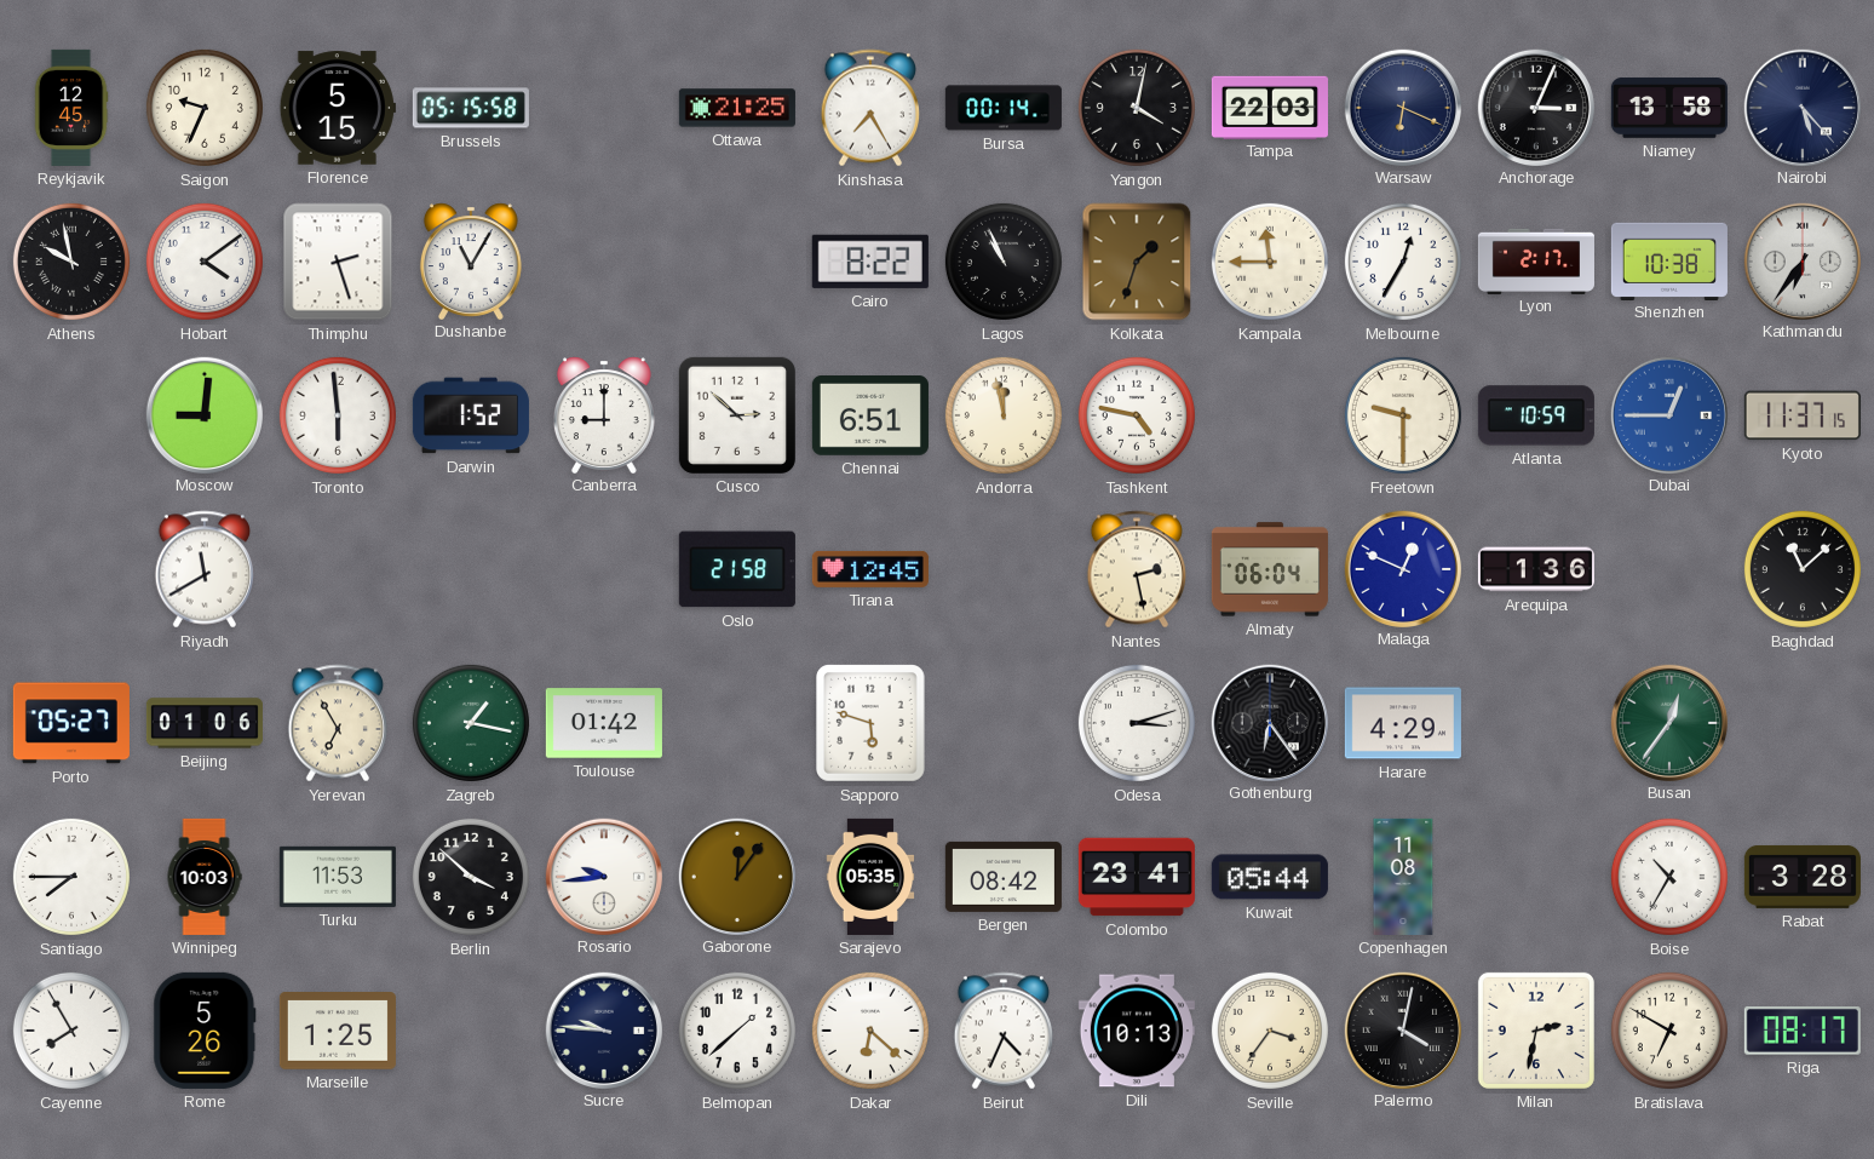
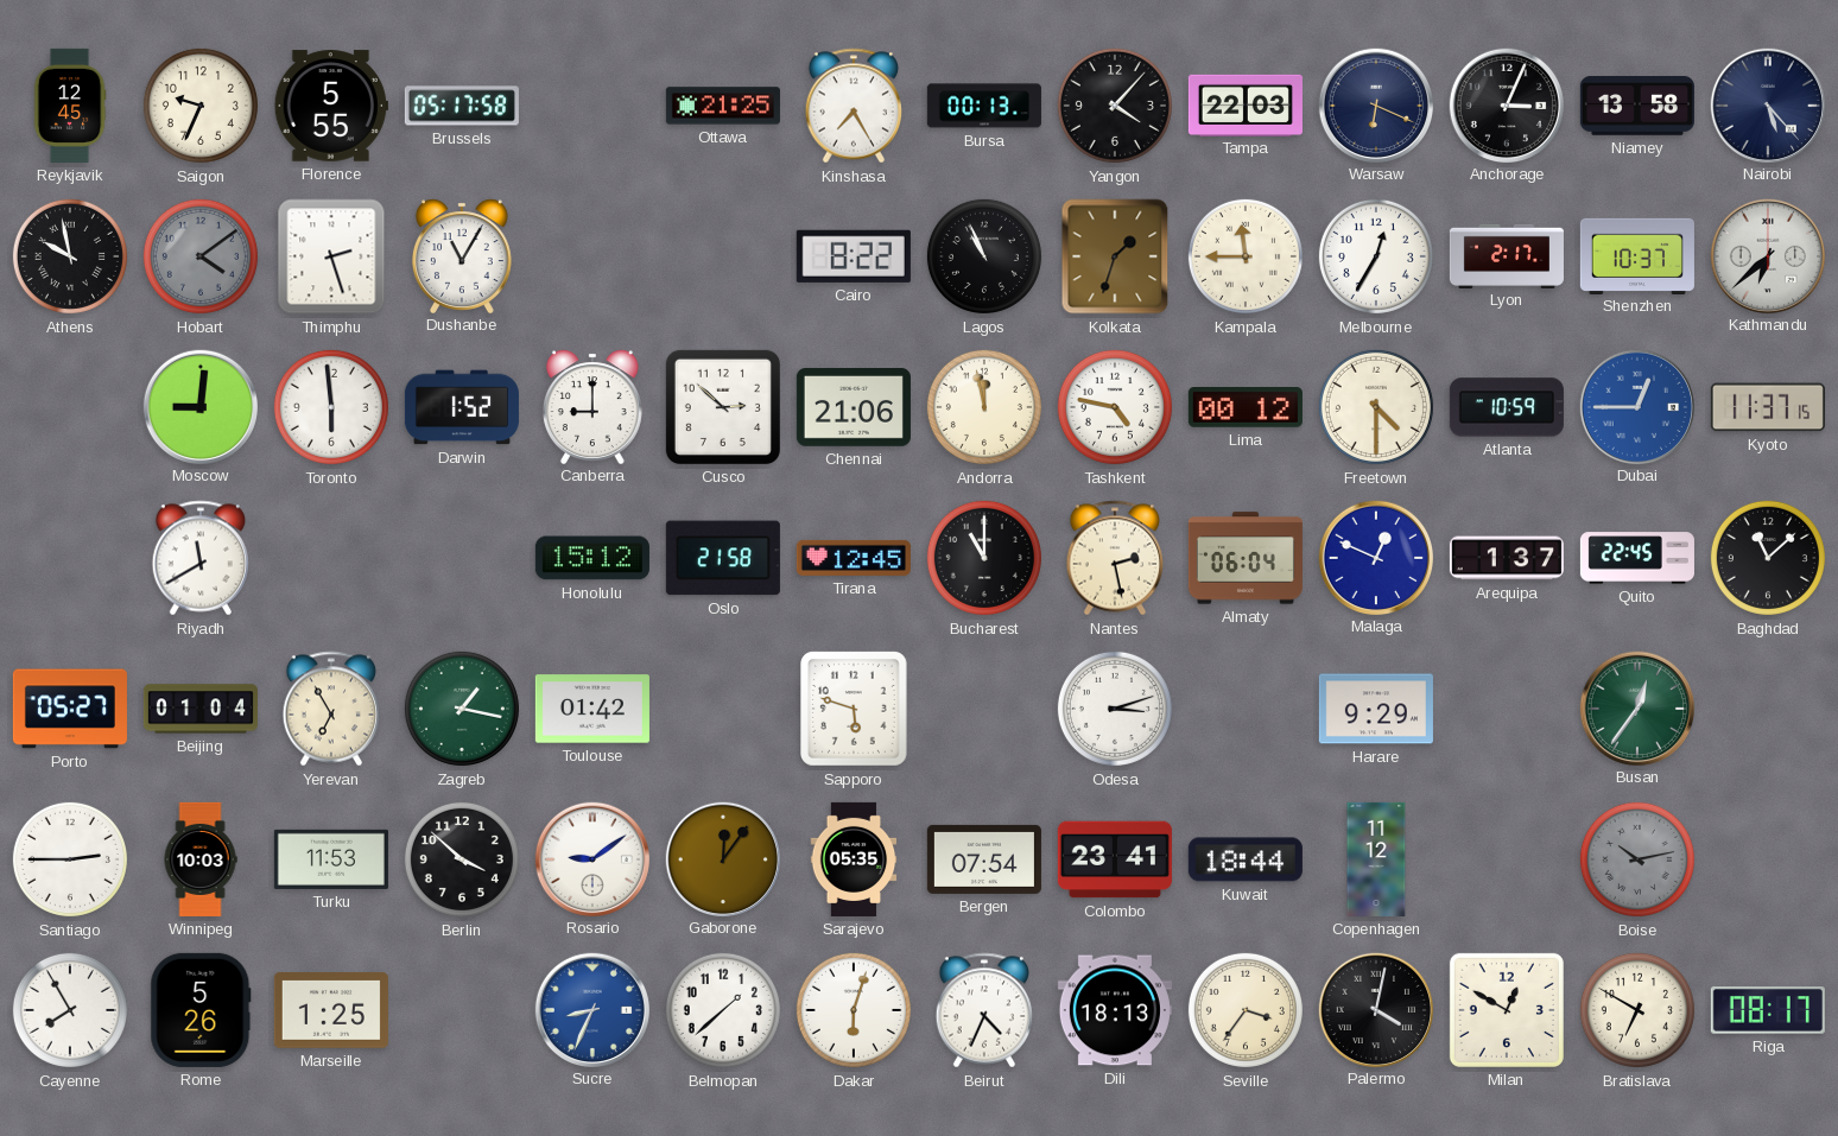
Florence: 5:15 -> 5:55 (331, 106)
Brussels: 05:15 -> 05:17 (462, 106)
Bursa: 00:14 -> 00:13 (984, 106)
Yangon: 4:02 -> 4:07 (1115, 106)
Hobart dial: white -> grey (201, 256)
Shenzhen: 10:38 -> 10:37 (1637, 255)
Kathmandu: 6:36 -> 6:38 (1767, 255)
Chennai: 6:51 -> 21:06 (854, 408)
Lima: none -> 00:12 (1246, 407)
Freetown: 9:30 -> 4:30 (1376, 407)
Honolulu: none -> 15:12 (592, 558)
Bucharest: none -> 11:00 (984, 558)
Arequipa: 1:36 -> 1:37 (1507, 558)
Quito: none -> 22:45 (1637, 558)
Beijing: 01:06 -> 01:04 (201, 709)
Gothenburg: 6:24 -> none (1269, 722)
Harare: 4:29 -> 9:29 (1376, 709)
Santiago: 7:45 -> 2:45 (70, 859)
Rosario: 9:44 -> 9:09 (591, 858)
Bergen: 08:42 -> 07:54 (984, 859)
Kuwait: 05:44 -> 18:44 (1246, 859)
Copenhagen: 11:08 -> 11:12 (1376, 859)
Boise: 10:35 -> 10:13 (1637, 859)
Boise dial: white -> grey (1637, 859)
Rabat: 3:28 -> none (1803, 877)
Sucre: 9:46 -> 8:34 (591, 1009)
Sucre dial: navy -> blue (591, 1009)
Dakar: 6:22 -> 6:03 (854, 1010)
Dili: 10:13 -> 18:13 (1115, 1010)
Milan: 2:32 -> 12:50 (1507, 1010)
